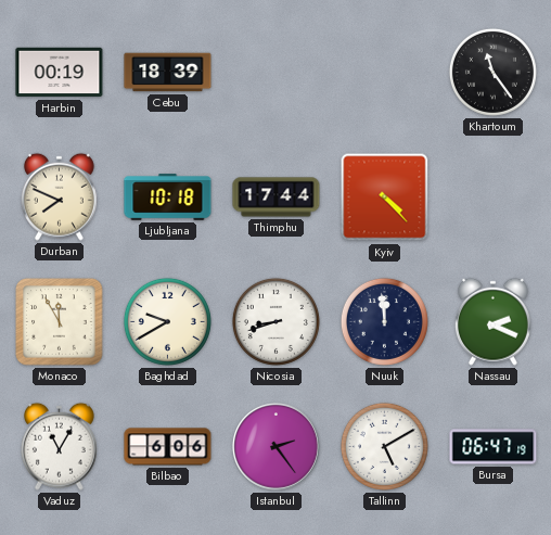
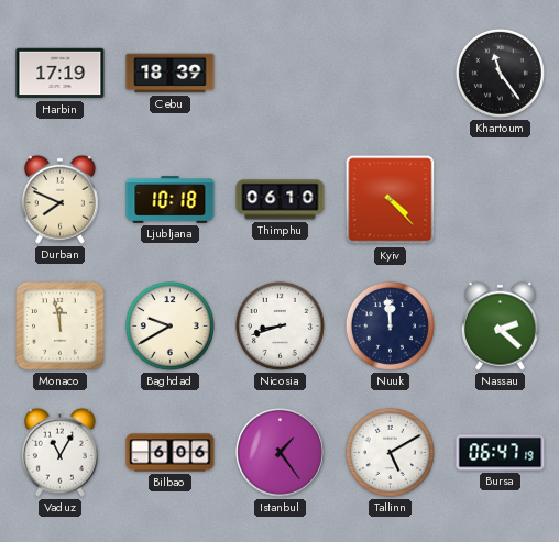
Harbin: 00:19 -> 17:19 (61, 74)
Thimphu: 17:44 -> 06:10 (281, 200)
Monaco: 11:55 -> 11:58 (61, 327)
Nassau: 2:19 -> 2:22 (500, 325)
Istanbul: 2:24 -> 1:24 (281, 453)
